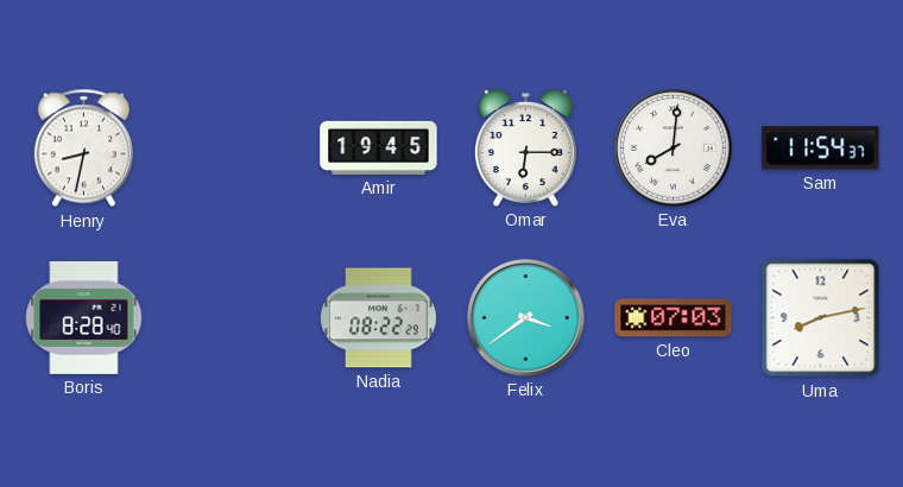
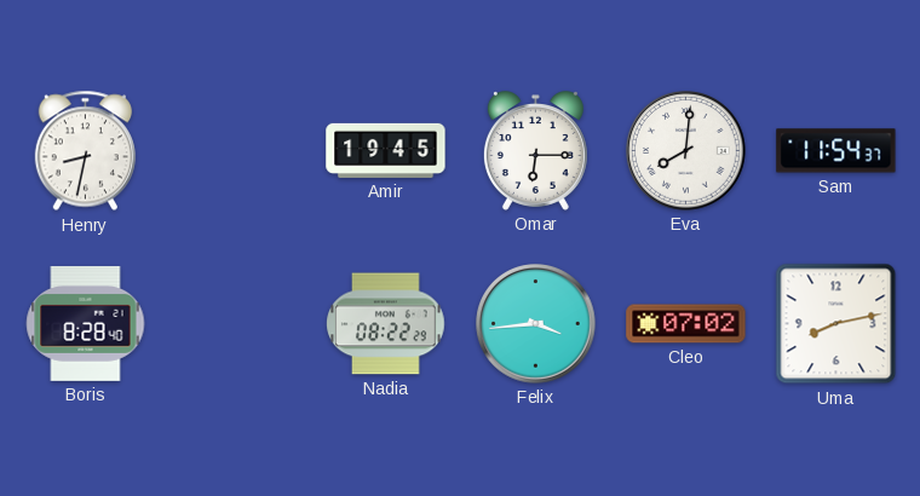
Felix: 3:39 -> 3:44 (536, 324)
Cleo: 07:03 -> 07:02 (686, 324)
